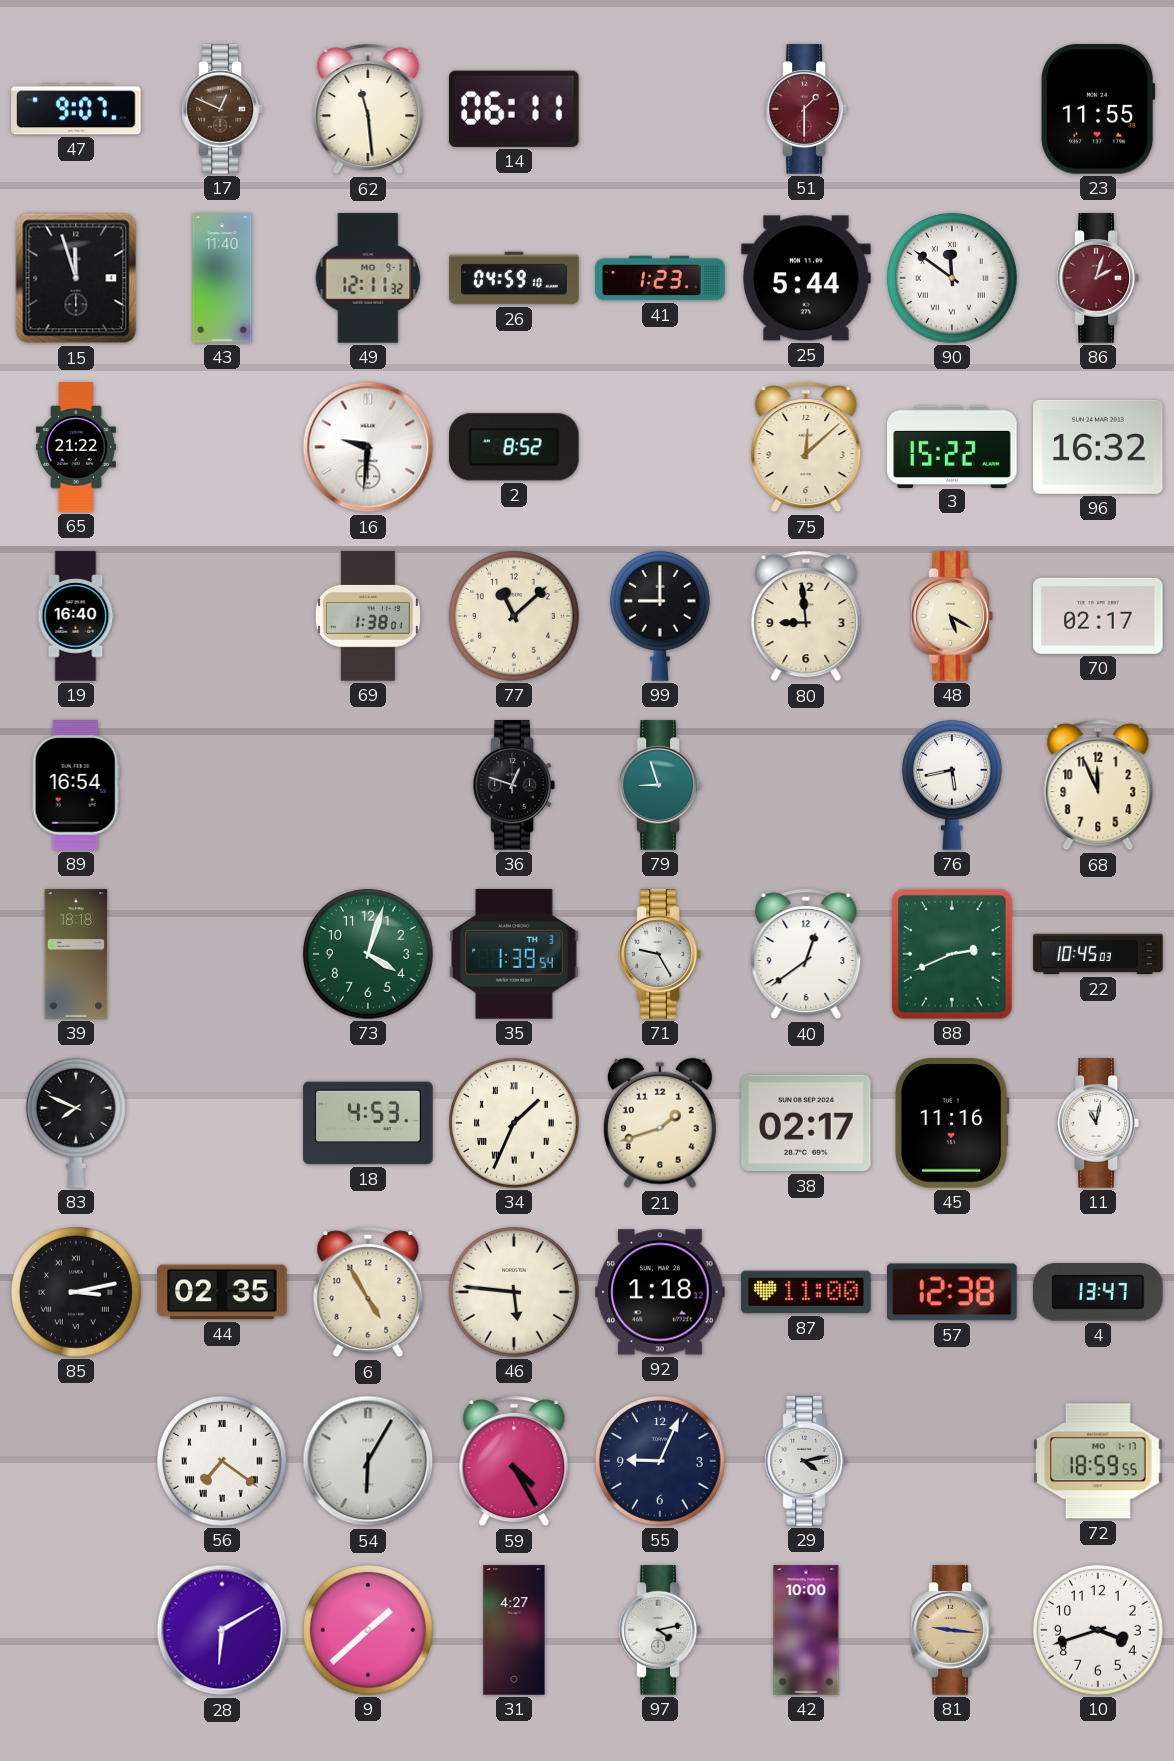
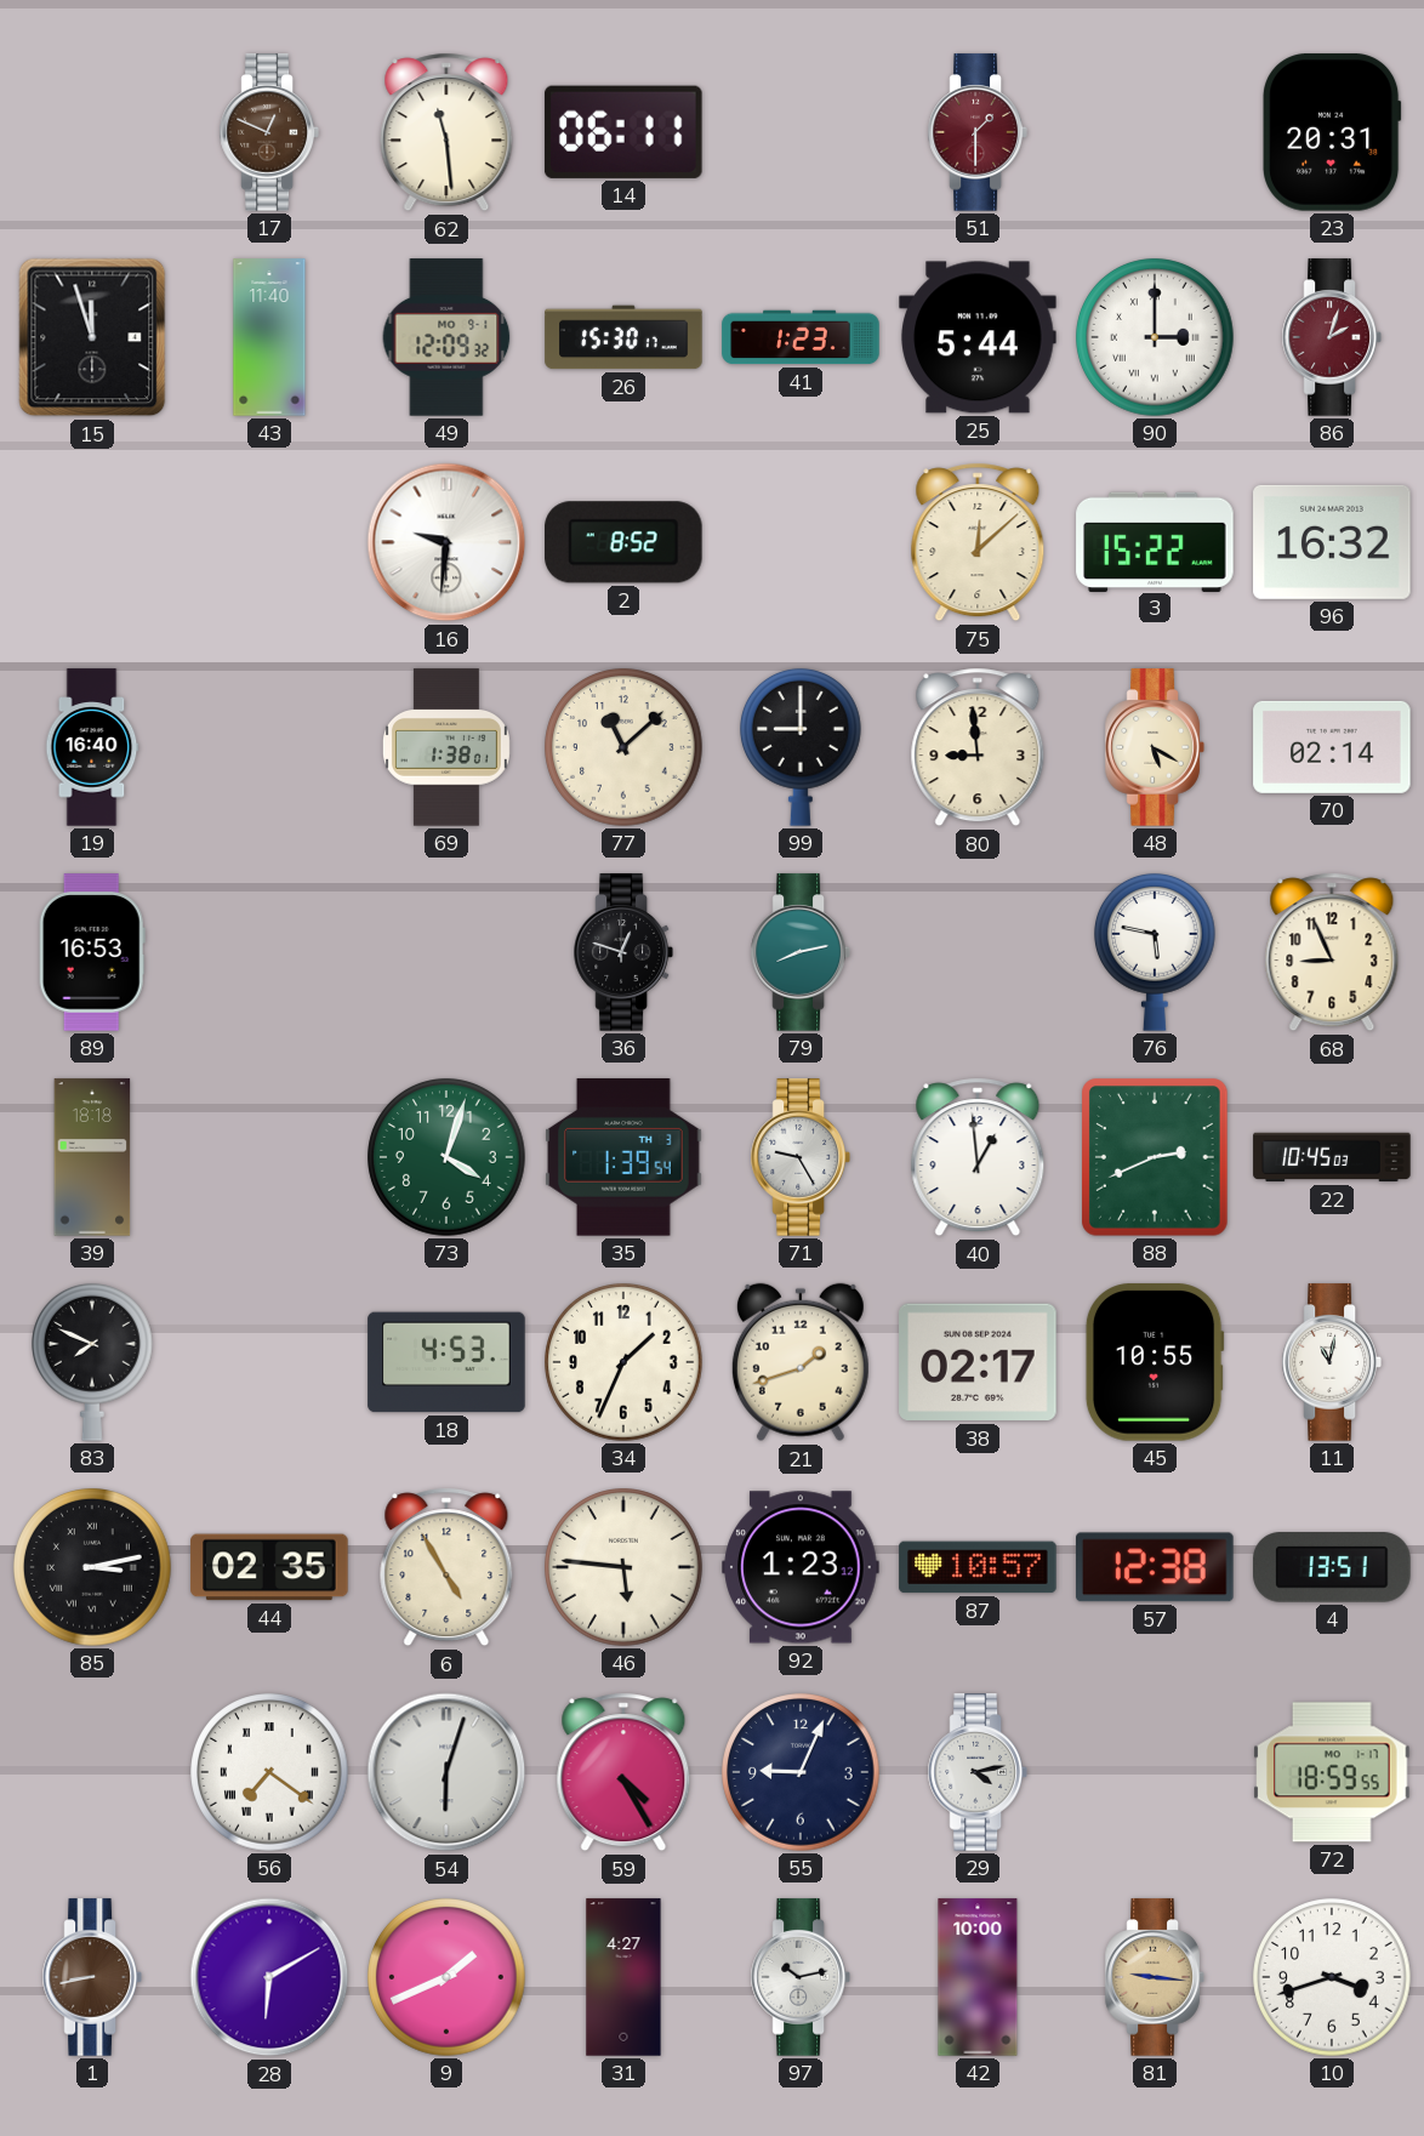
47: 9:07 -> none (76, 109)
23: 11:55 -> 20:31 (1333, 132)
49: 12:11 -> 12:09 (446, 337)
26: 04:59 -> 15:30 (623, 337)
90: 11:51 -> 3:00 (1155, 337)
65: 21:22 -> none (76, 447)
70: 02:17 -> 02:14 (1332, 747)
89: 16:54 -> 16:53 (92, 952)
79: 8:57 -> 8:13 (801, 952)
76: 5:43 -> 5:47 (1156, 952)
68: 11:56 -> 8:56 (1332, 952)
40: 12:39 -> 12:59 (978, 1157)
34 numerals: Roman -> Arabic (623, 1362)
45: 11:16 -> 10:55 (1155, 1362)
92: 1:18 -> 1:23 (801, 1567)
87: 11:00 -> 10:57 (978, 1567)
4: 13:47 -> 13:51 (1332, 1567)
54: 6:05 -> 6:03 (446, 1772)
1: none -> 8:43 (92, 1977)
9: 1:38 -> 1:41 (446, 1977)
97: 4:13 -> 10:13 (801, 1977)
